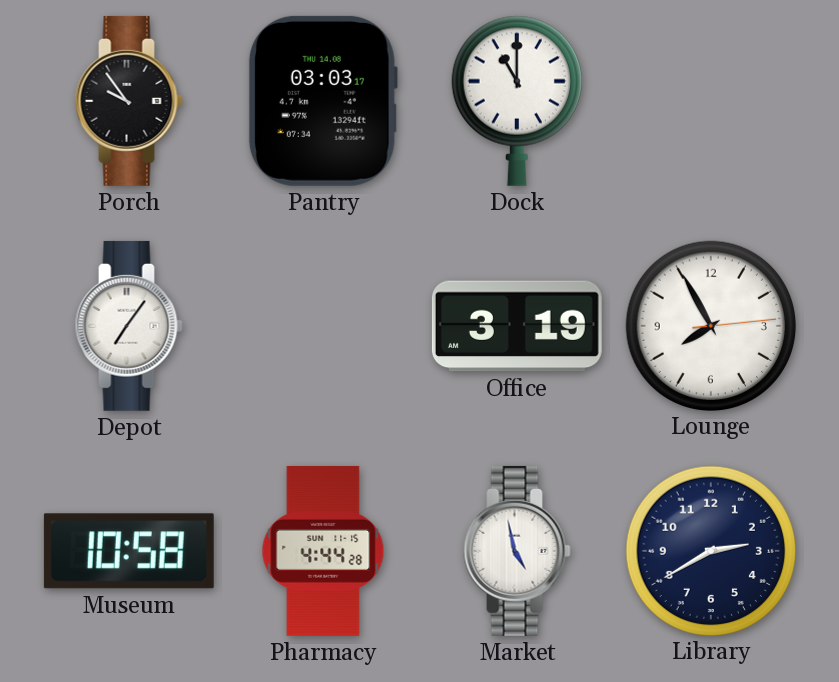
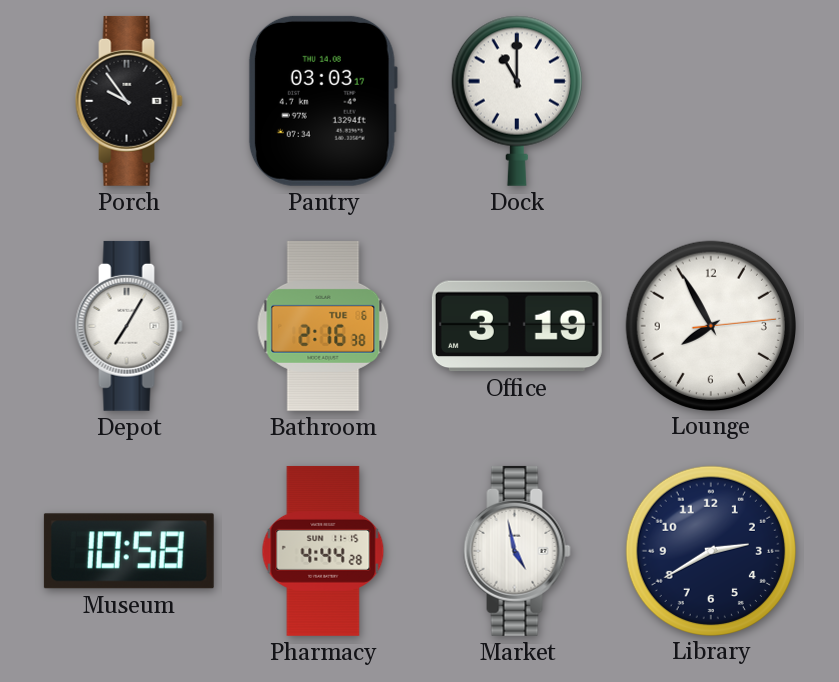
Depot: 7:06 -> 7:05 (129, 326)
Bathroom: none -> 2:16 (323, 326)
